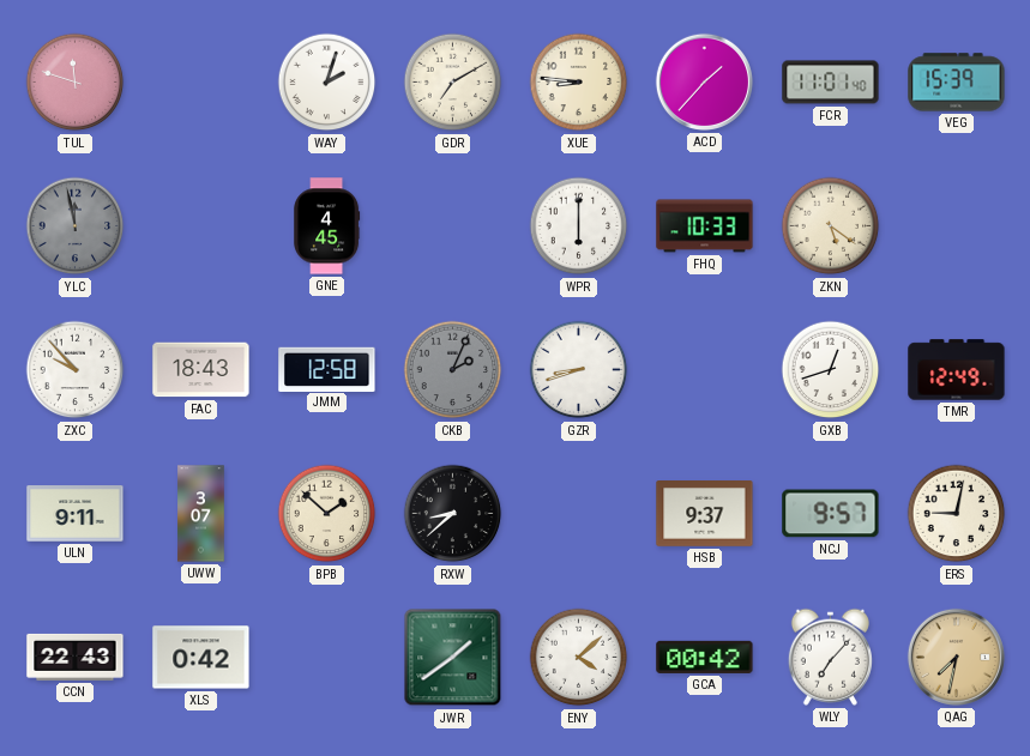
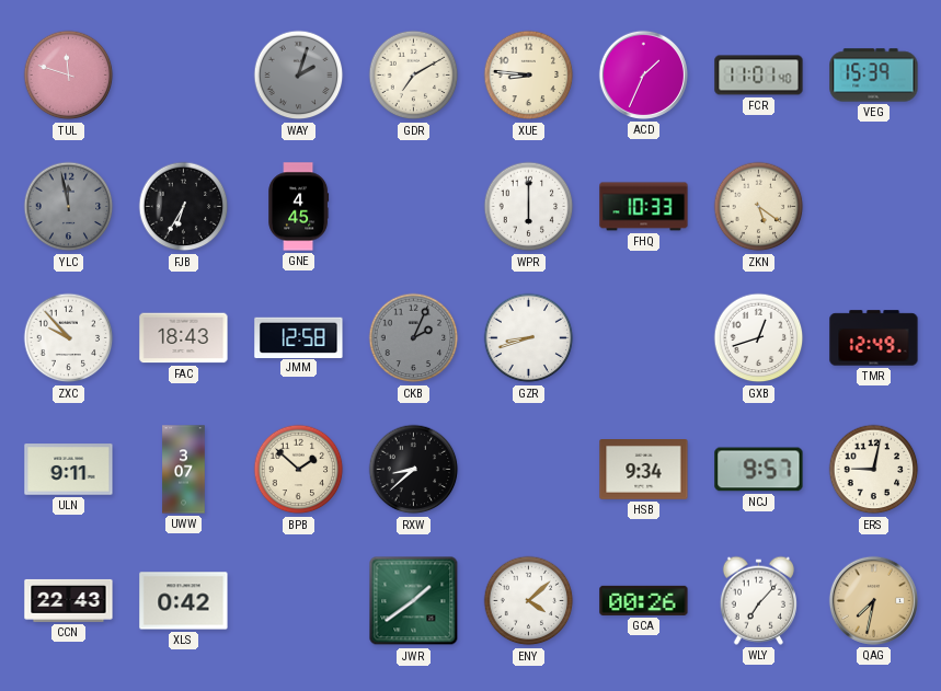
WAY dial: white -> grey (299, 76)
ACD: 1:37 -> 1:34 (643, 74)
FJB: none -> 6:35 (184, 207)
HSB: 9:37 -> 9:34 (644, 470)
GCA: 00:42 -> 00:26 (644, 600)
